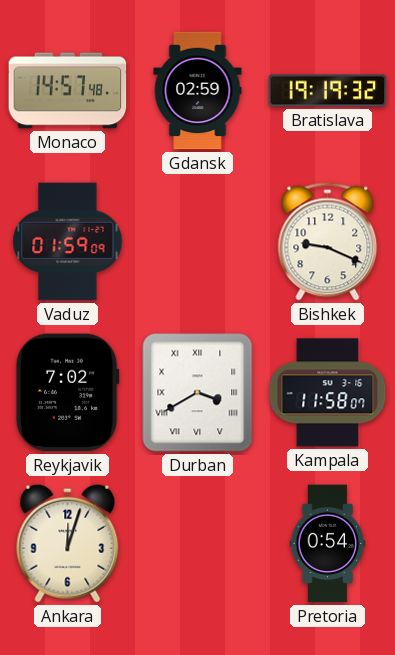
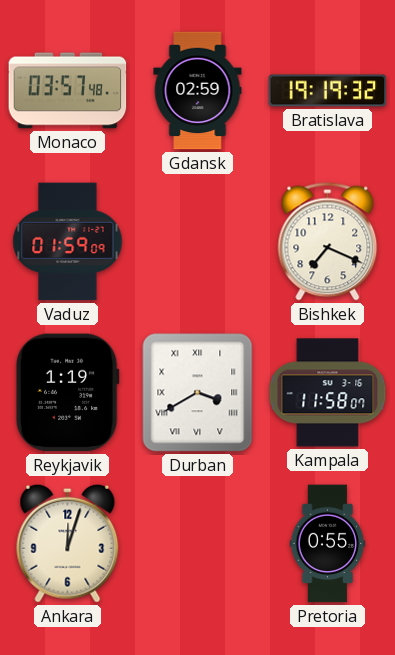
Monaco: 14:57 -> 03:57 (68, 91)
Bishkek: 9:19 -> 7:19 (328, 242)
Reykjavik: 7:02 -> 1:19 (67, 393)
Pretoria: 0:54 -> 0:55 (328, 544)
